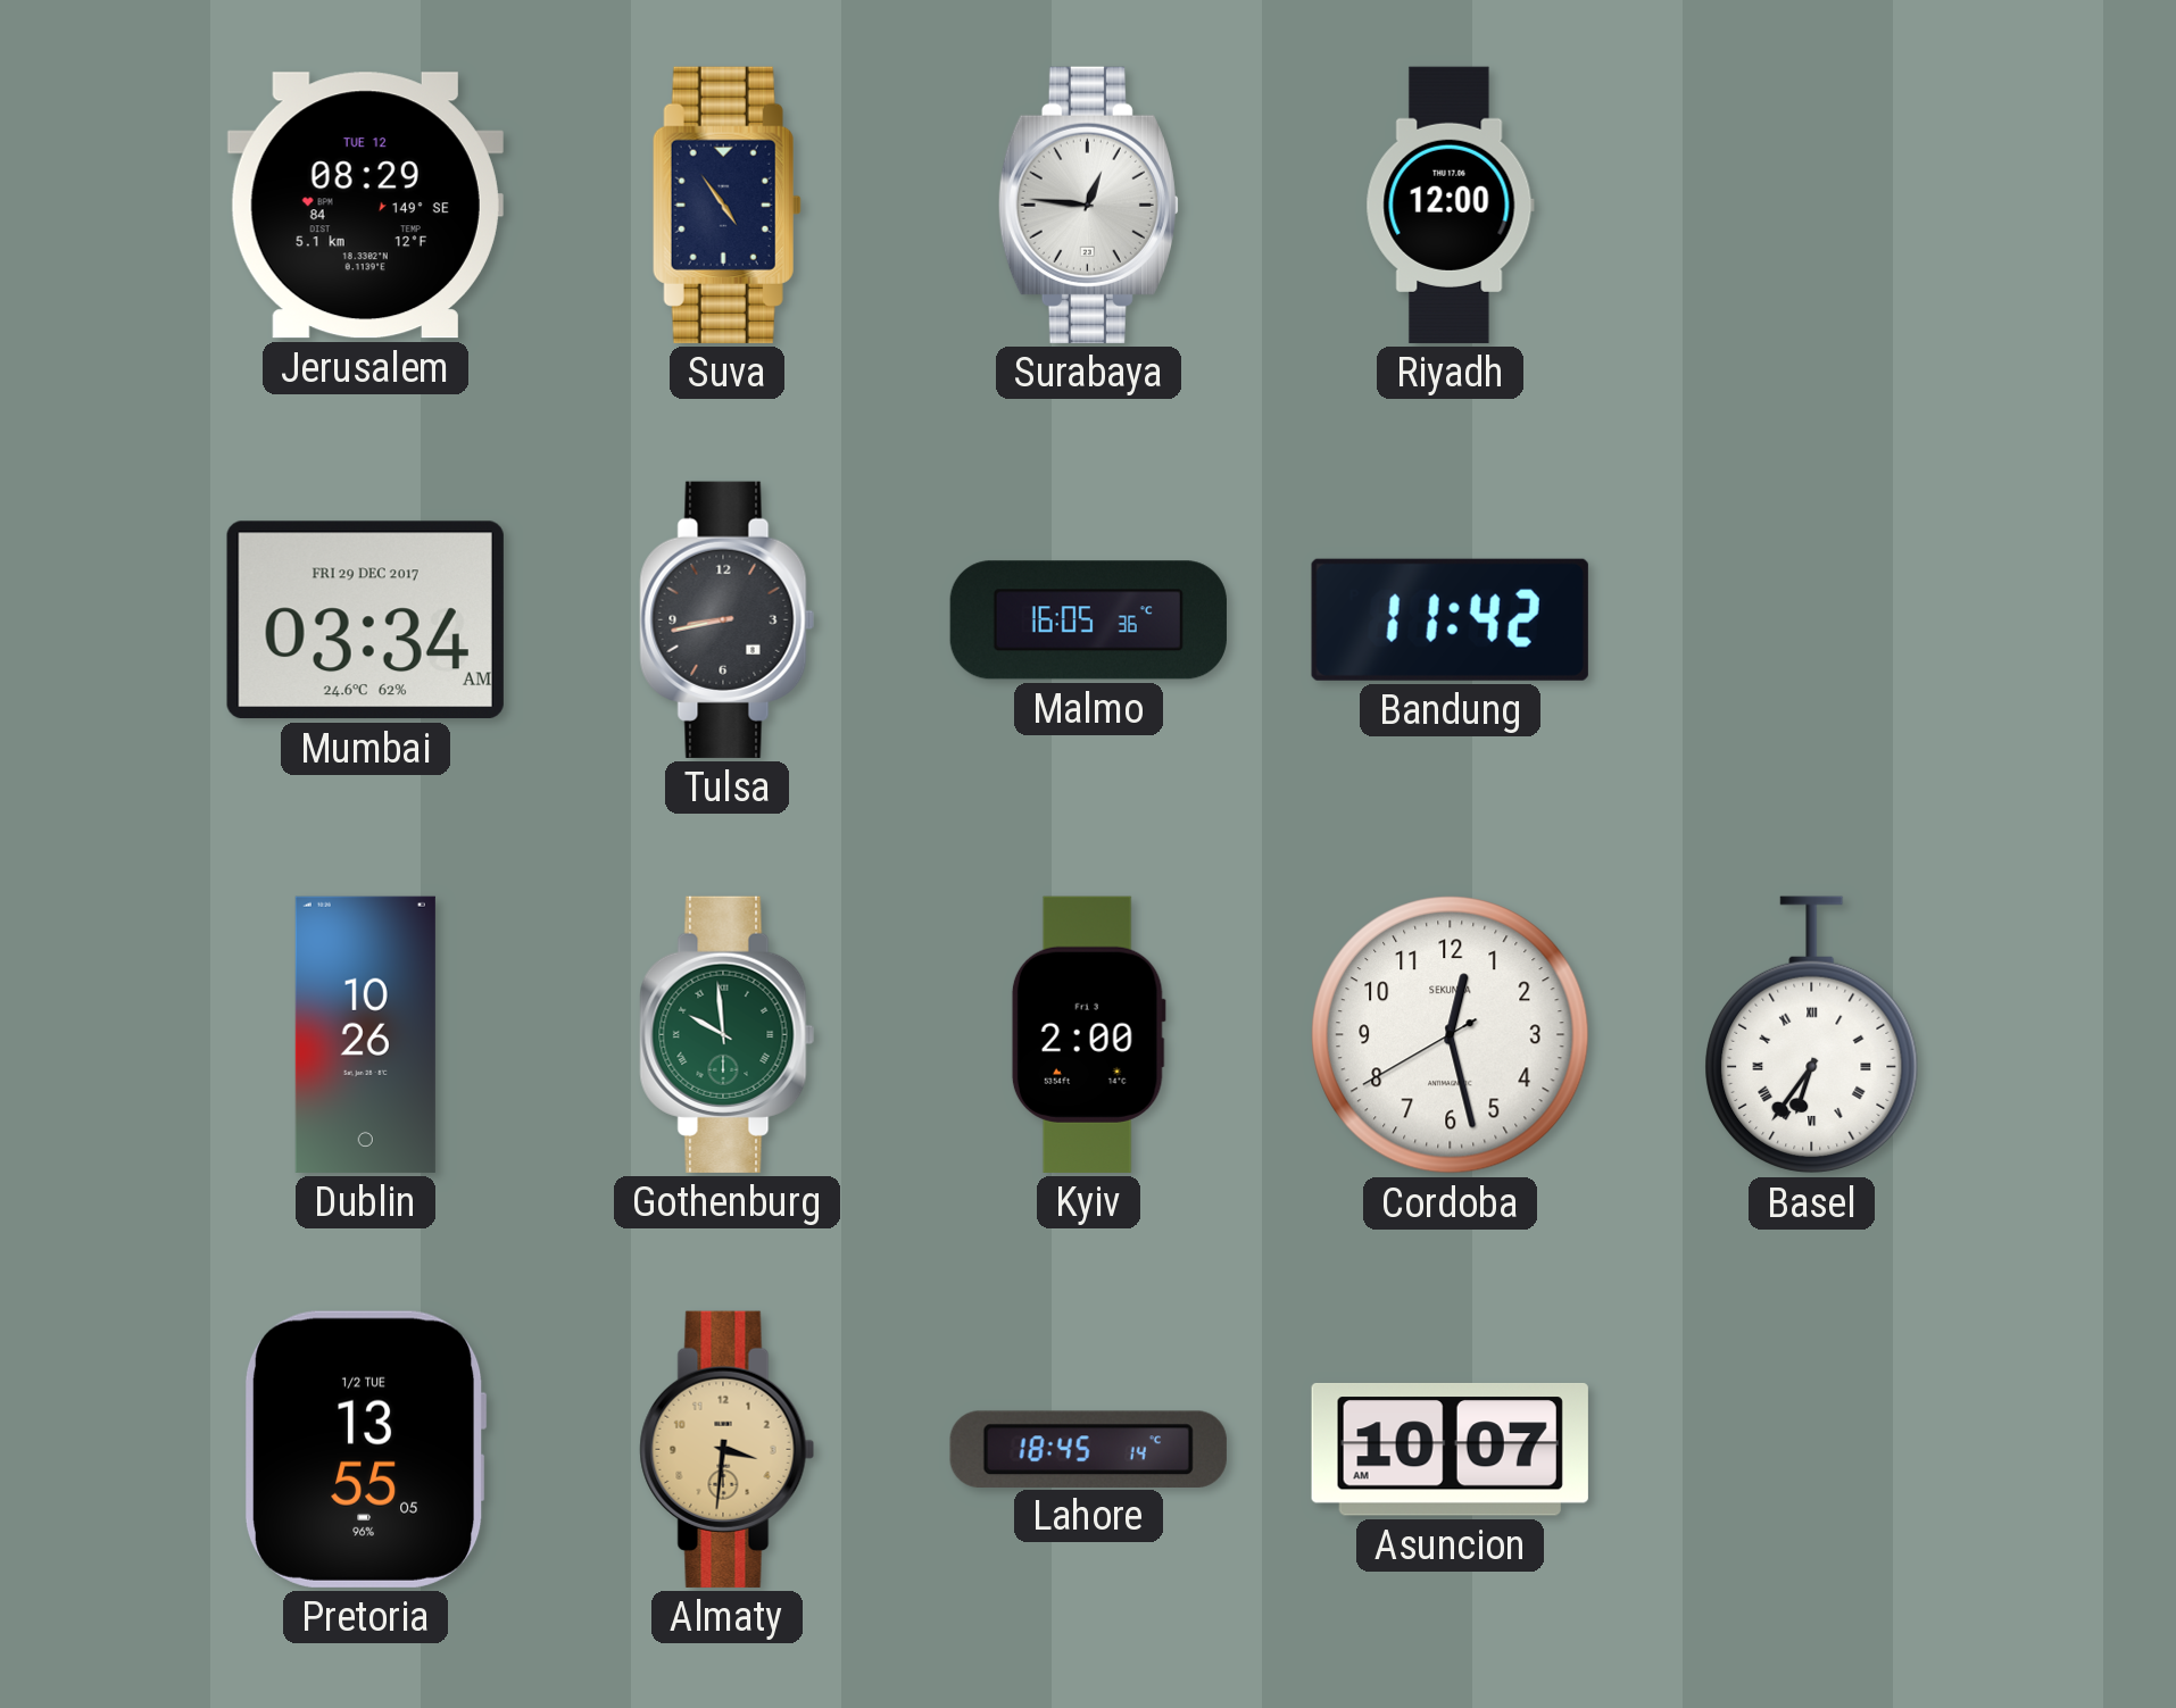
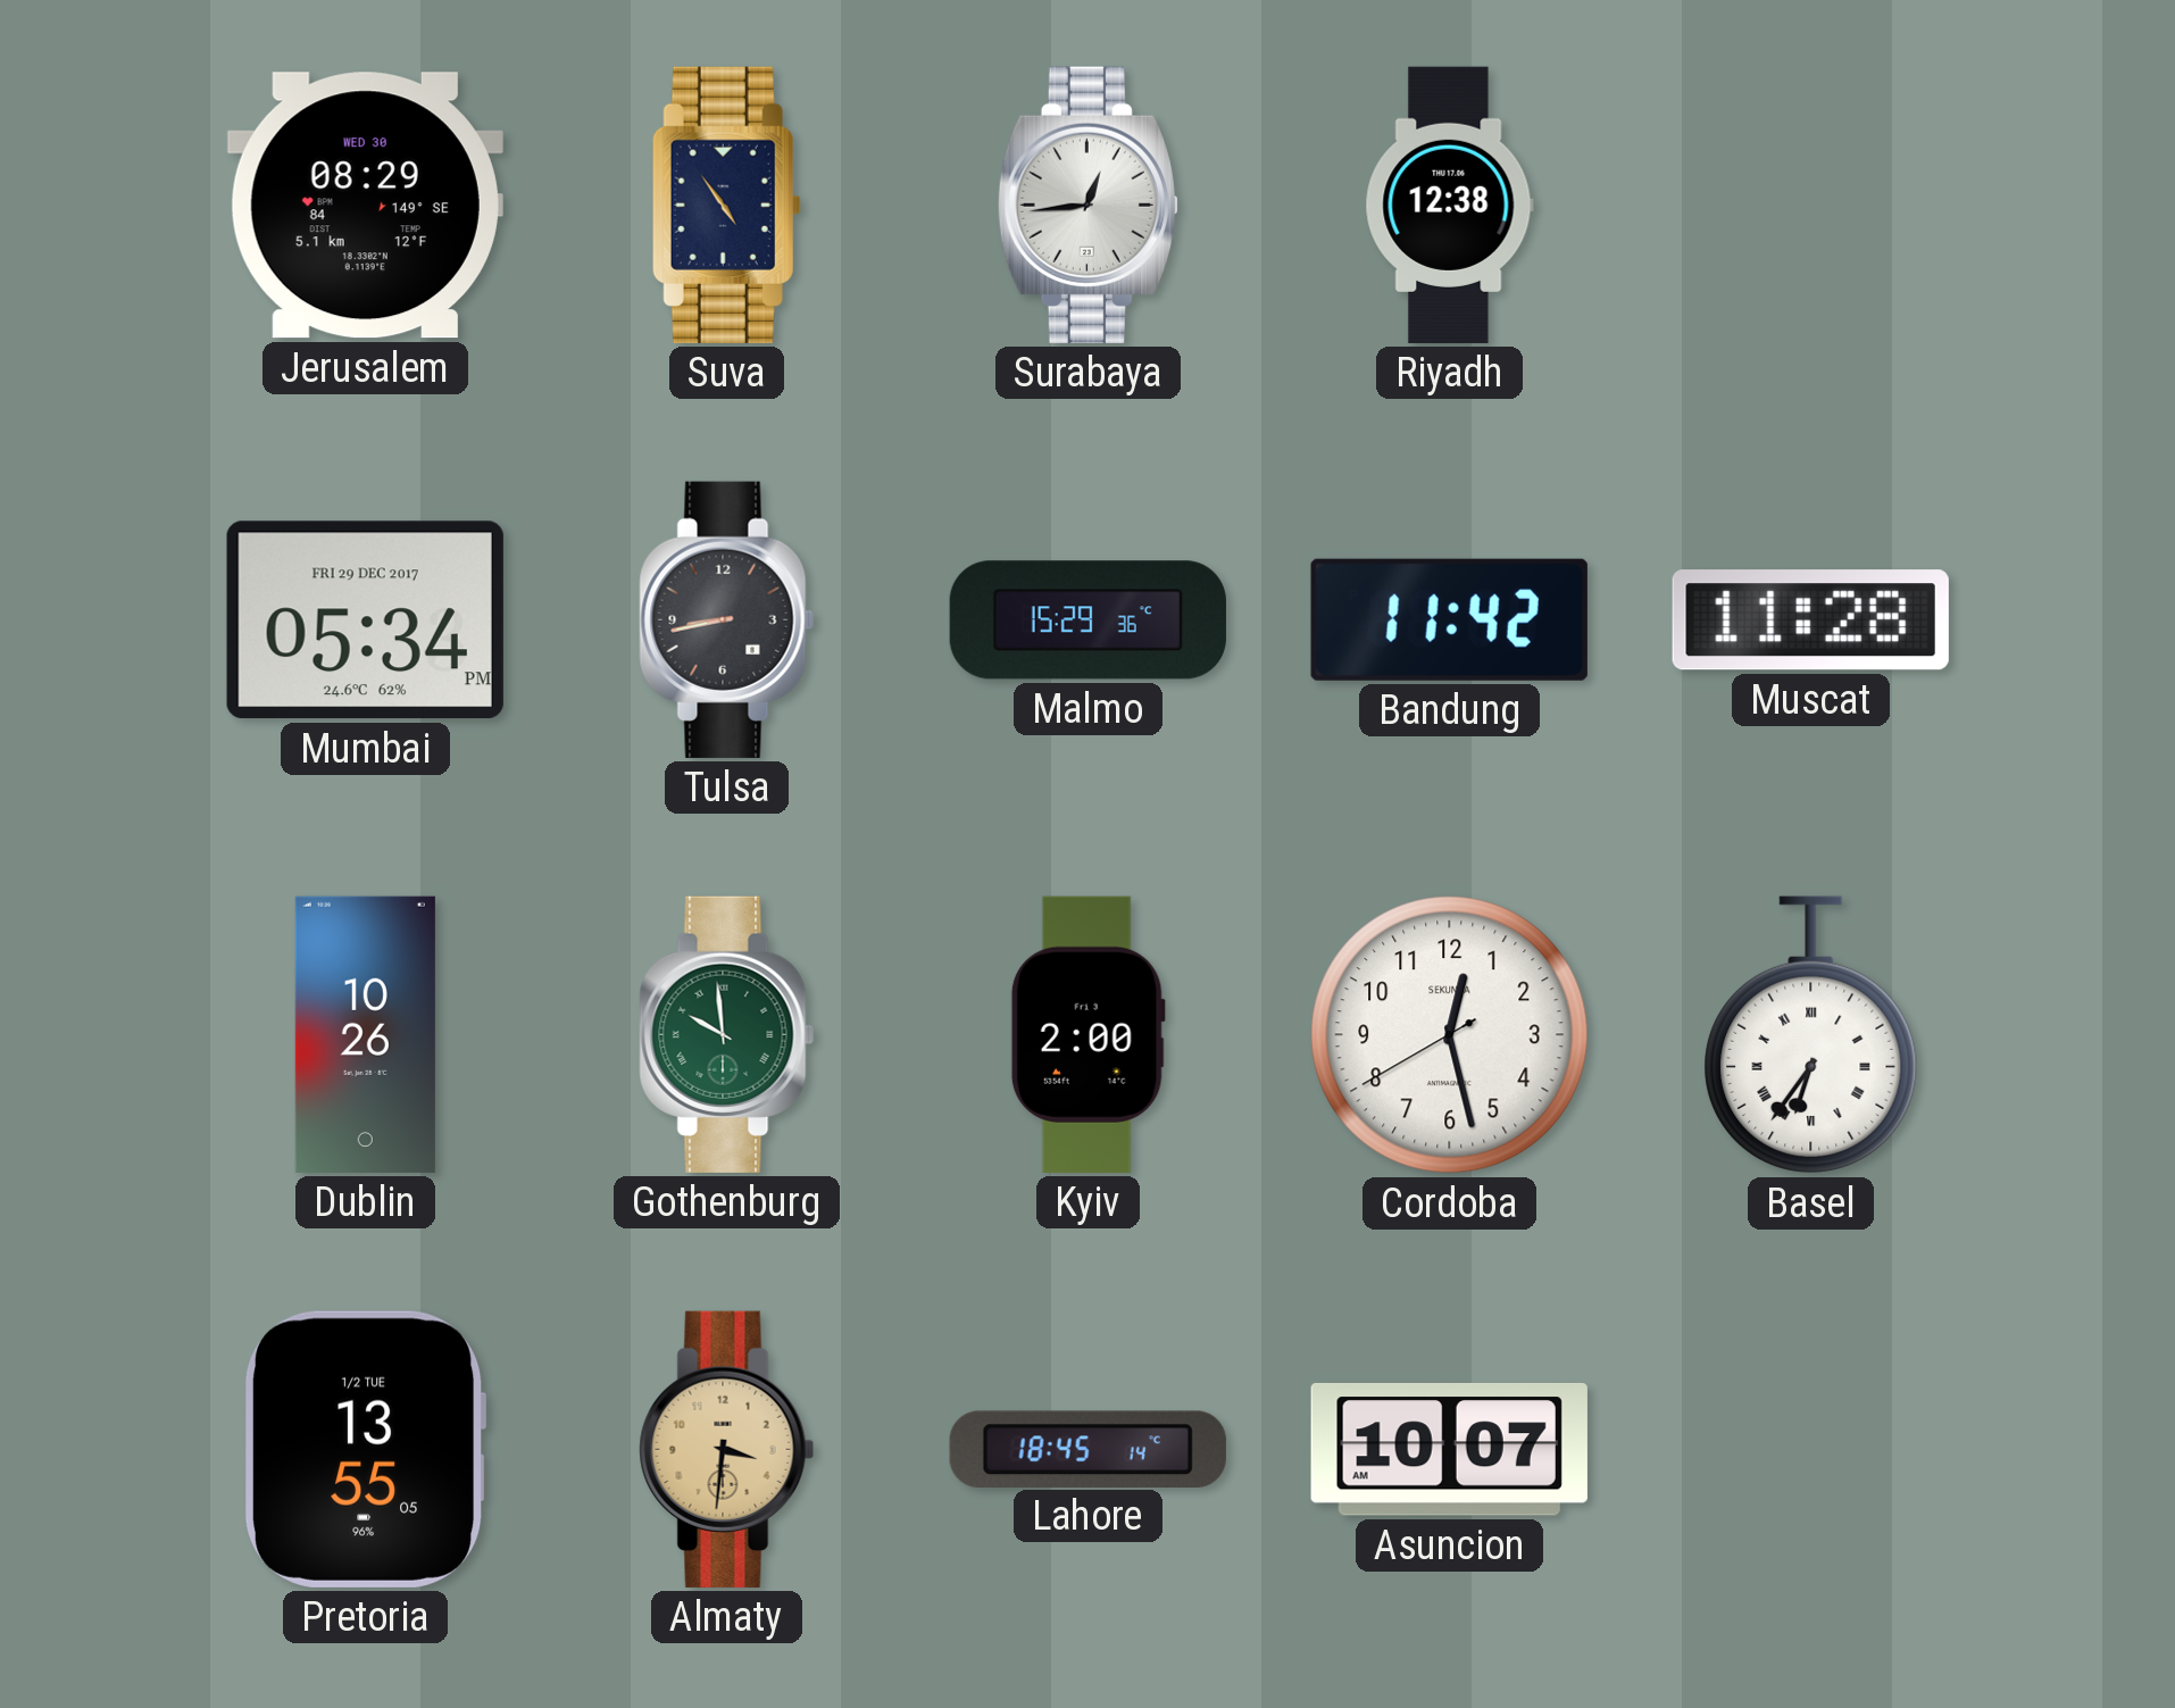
Jerusalem date: TUE 12 -> WED 30 (365, 206)
Surabaya: 12:46 -> 12:44 (1087, 205)
Riyadh: 12:00 -> 12:38 (1449, 205)
Mumbai: 03:34 -> 05:34 (365, 620)
Malmo: 16:05 -> 15:29 (1087, 620)
Muscat: none -> 11:28 (1810, 620)
